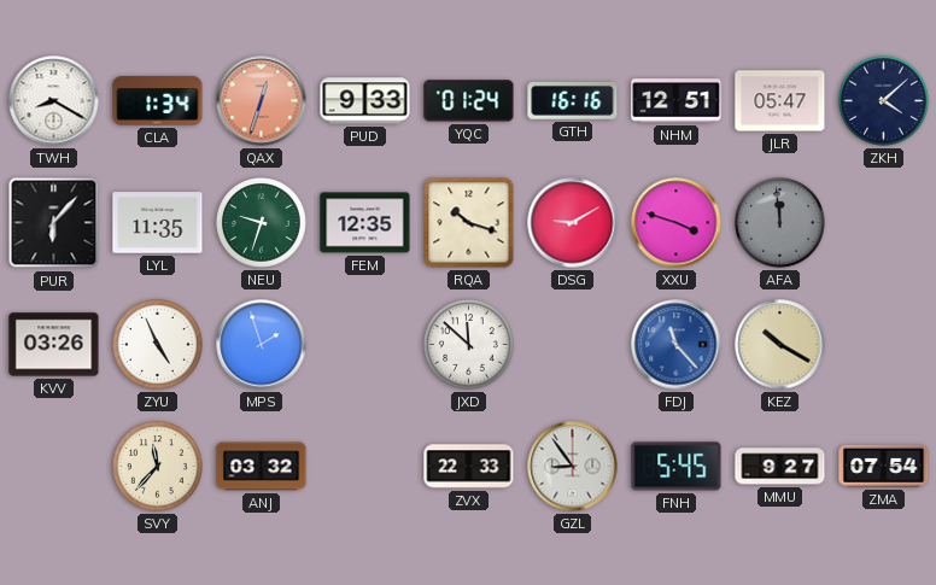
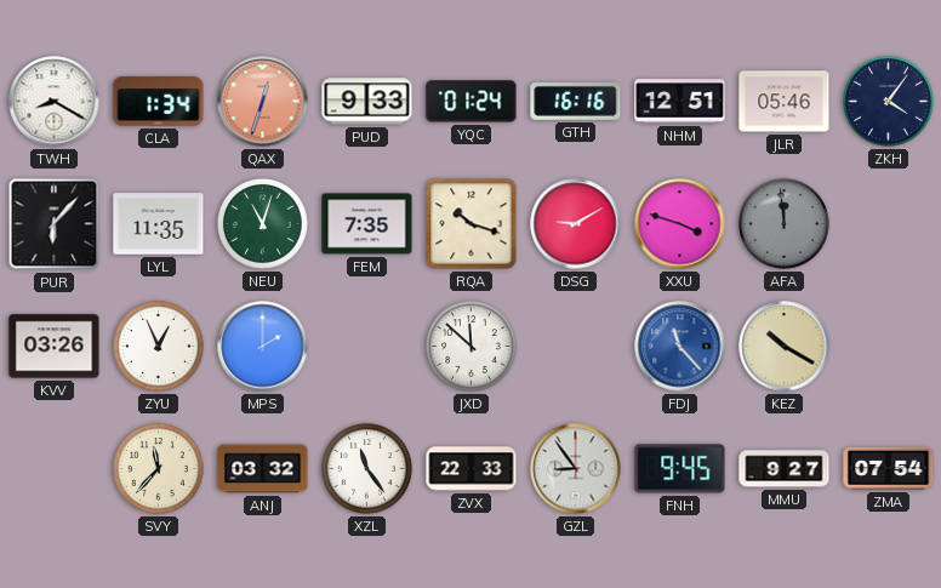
JLR: 05:47 -> 05:46 (785, 102)
ZKH: 4:08 -> 4:06 (889, 102)
NEU: 9:33 -> 11:03 (263, 224)
FEM: 12:35 -> 7:35 (367, 224)
ZYU: 4:56 -> 12:56 (159, 347)
MPS: 1:57 -> 2:00 (263, 347)
XZL: none -> 11:24 (367, 469)
FNH: 5:45 -> 9:45 (680, 469)
